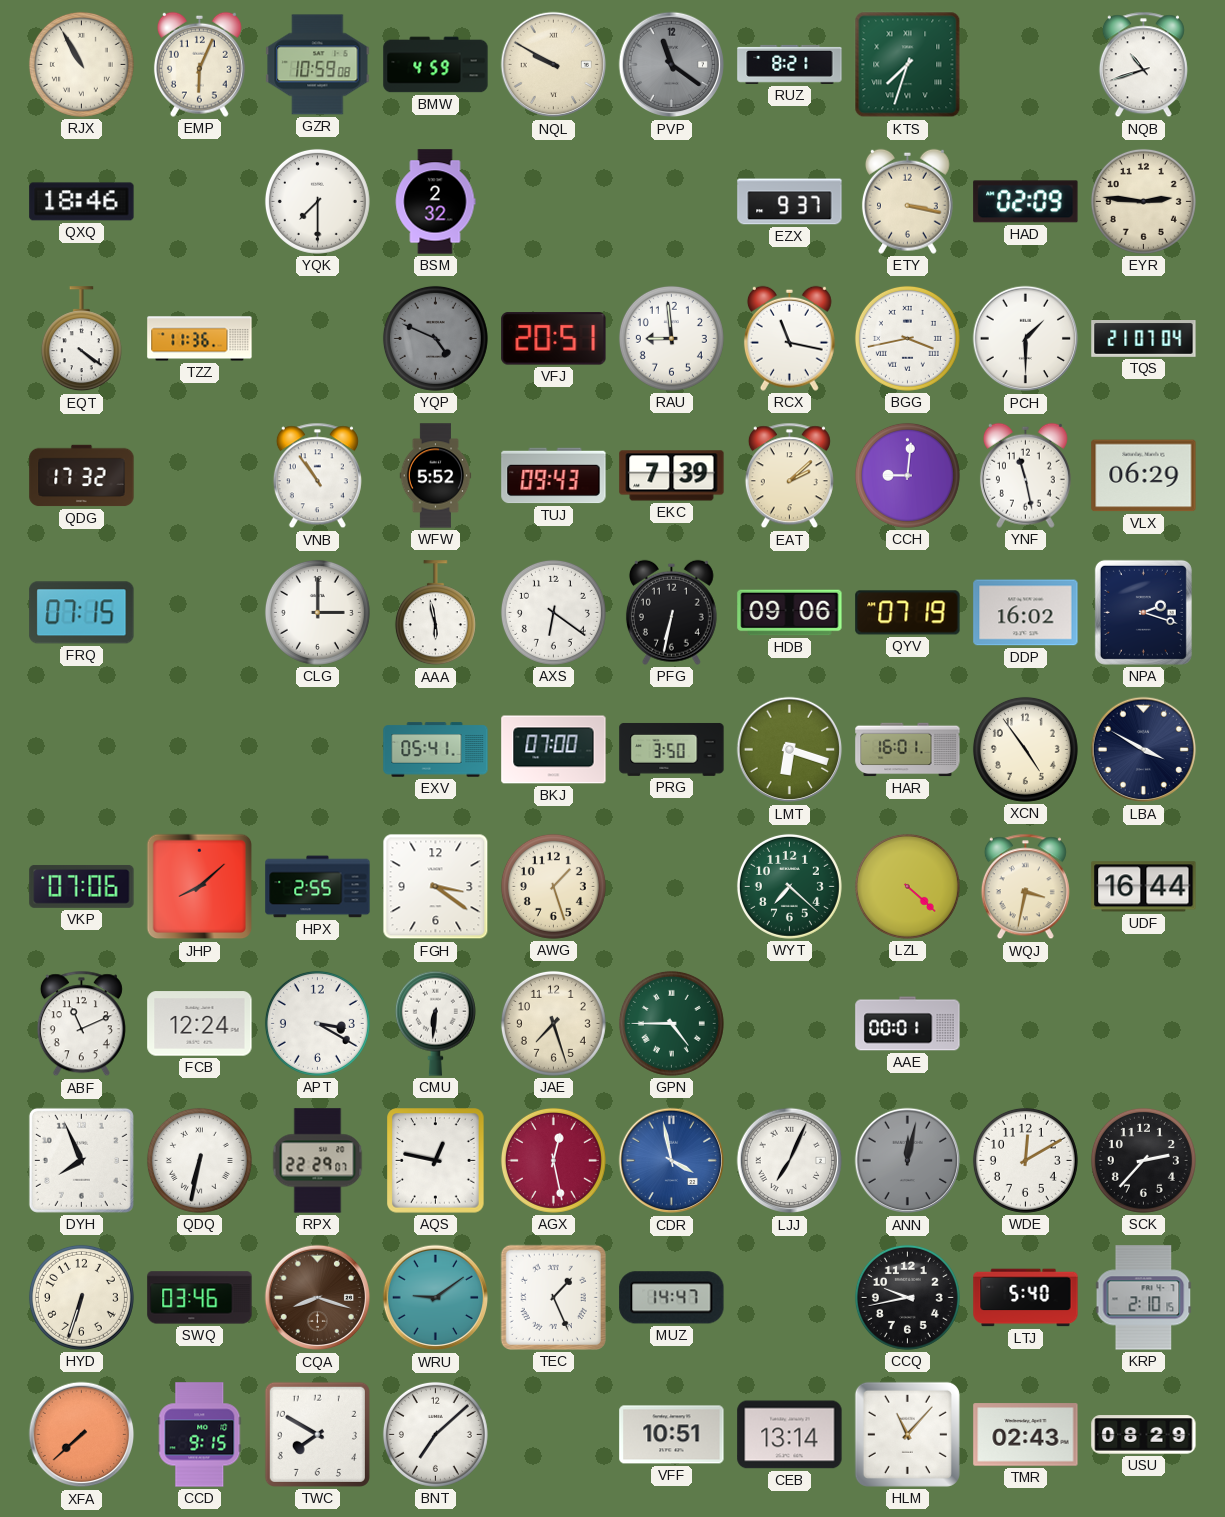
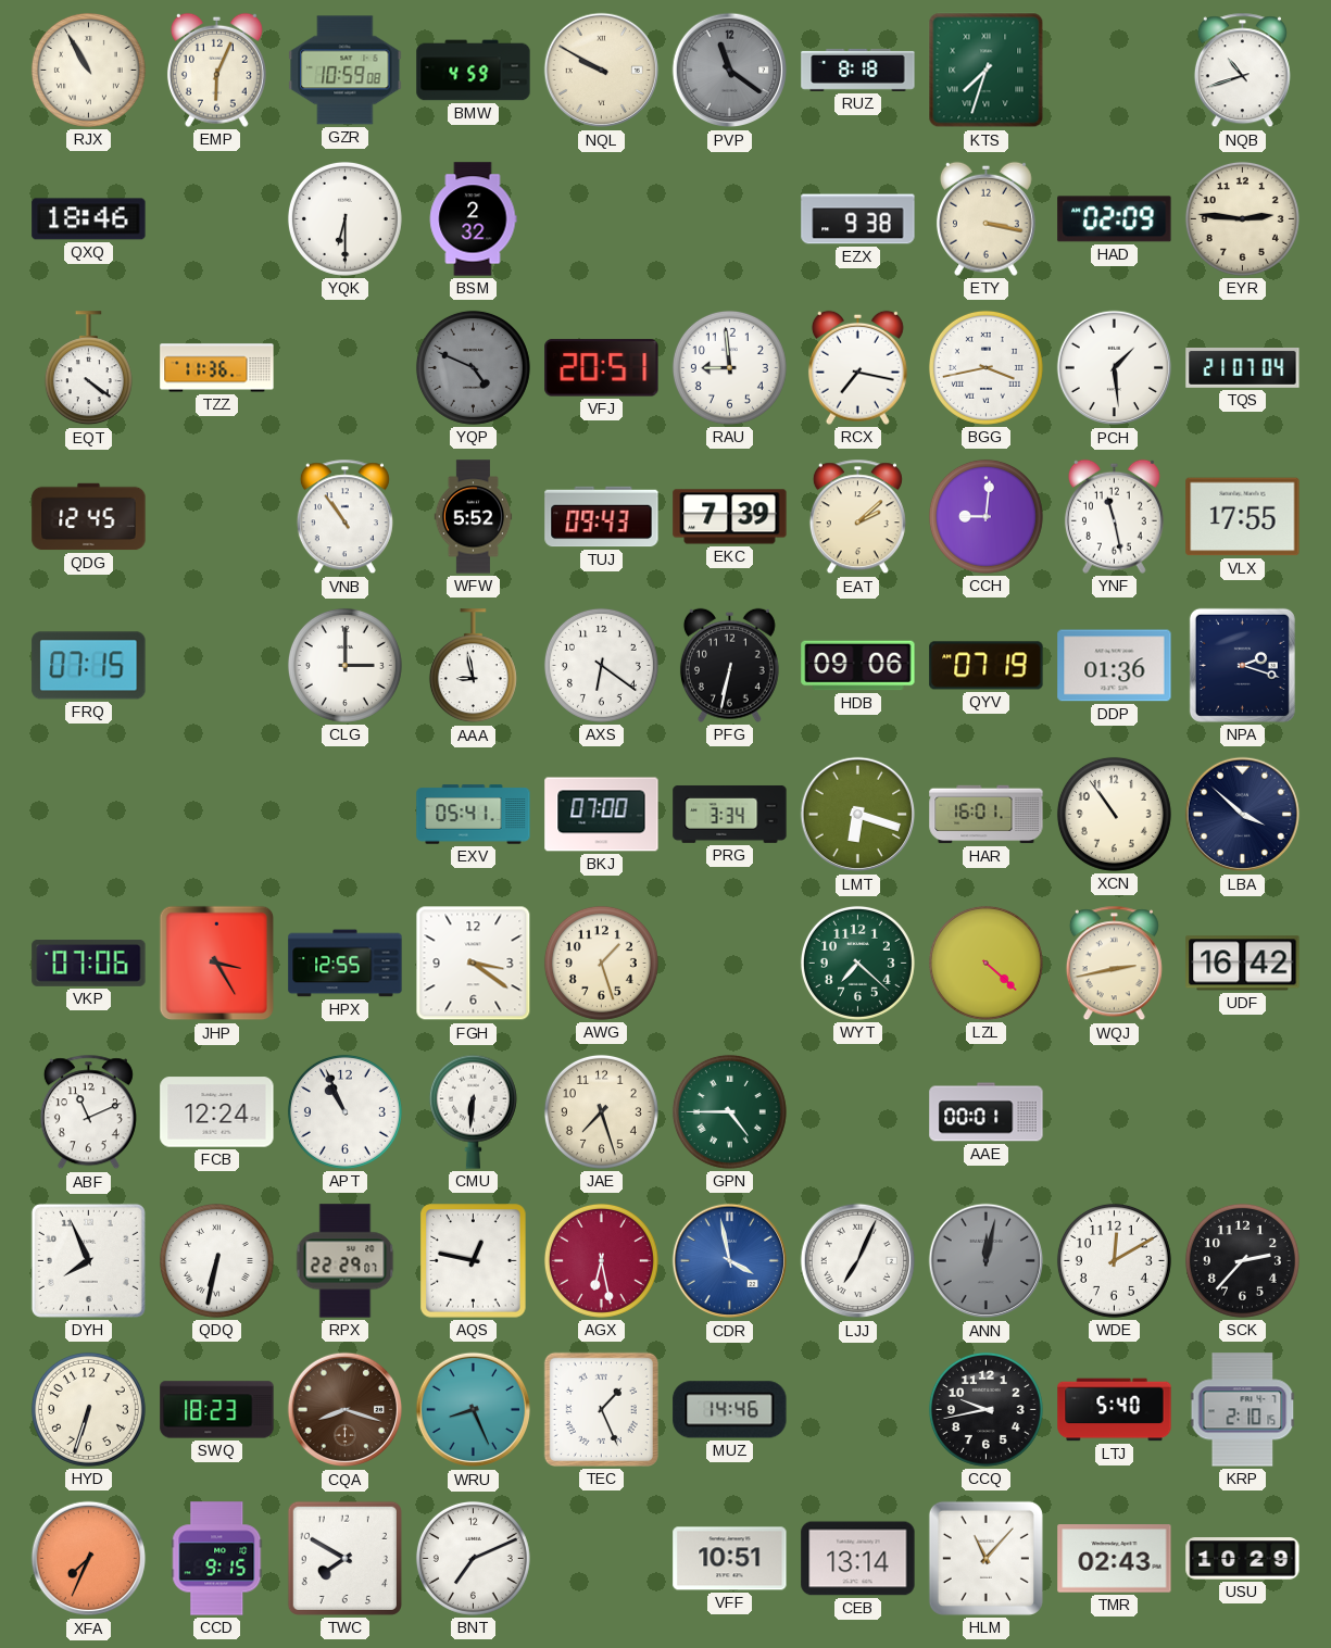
RUZ: 8:21 -> 8:18 (858, 70)
YQK: 7:30 -> 6:30 (344, 218)
EZX: 9:37 -> 9:38 (858, 219)
RCX: 11:17 -> 7:17 (857, 367)
PCH: 1:30 -> 1:29 (1115, 368)
QDG: 17:32 -> 12:45 (89, 517)
VLX: 06:29 -> 17:55 (1243, 517)
AAA: 5:58 -> 8:58 (473, 666)
DDP: 16:02 -> 01:36 (1115, 666)
PRG: 3:50 -> 3:34 (730, 814)
XCN: 4:54 -> 10:54 (1114, 814)
LBA: 3:50 -> 3:52 (1243, 815)
JHP: 8:08 -> 3:25 (217, 964)
HPX: 2:55 -> 12:55 (346, 964)
WQJ: 3:32 -> 2:43 (1114, 964)
UDF: 16:44 -> 16:42 (1243, 964)
APT: 3:20 -> 10:56 (344, 1111)
AGX: 12:28 -> 6:28 (601, 1260)
SWQ: 03:46 -> 18:23 (217, 1410)
WRU: 9:09 -> 8:26 (474, 1410)
MUZ: 14:47 -> 14:46 (730, 1410)
XFA: 7:38 -> 7:34 (89, 1559)
BNT: 7:08 -> 7:11 (473, 1558)
USU: 08:29 -> 10:29 (1243, 1559)
